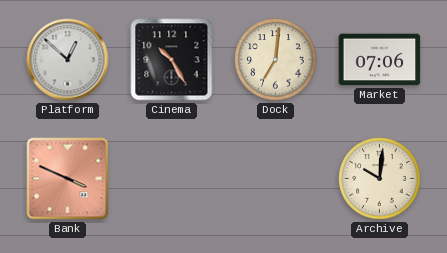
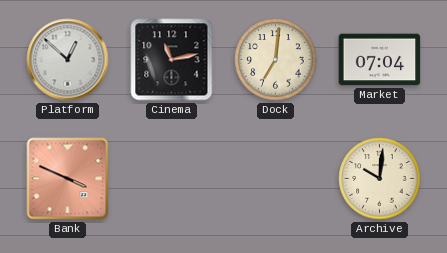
Cinema: 10:25 -> 11:13 (172, 60)
Market: 07:06 -> 07:04 (380, 60)
